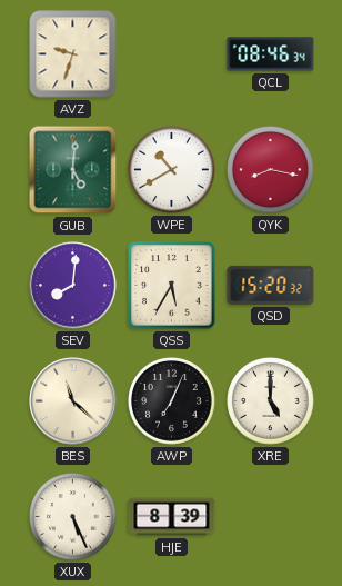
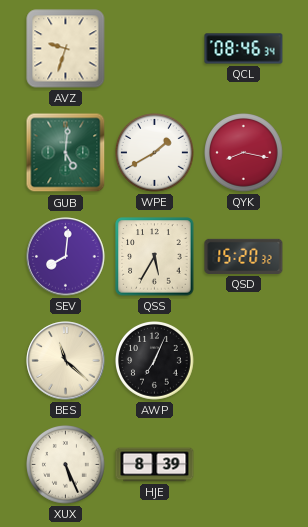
WPE: 10:40 -> 1:40 (155, 153)
XRE: 5:00 -> none (271, 401)
